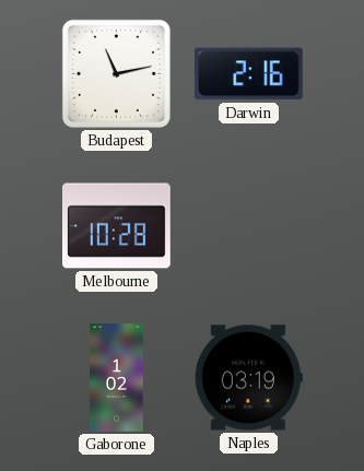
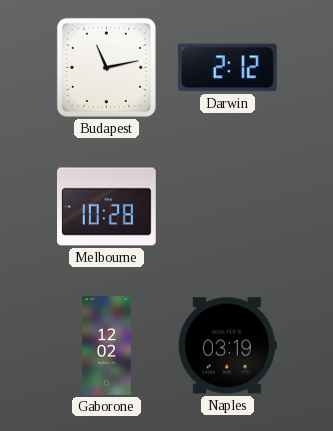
Darwin: 2:16 -> 2:12 (227, 68)
Gaborone: 1:02 -> 12:02 (107, 346)
